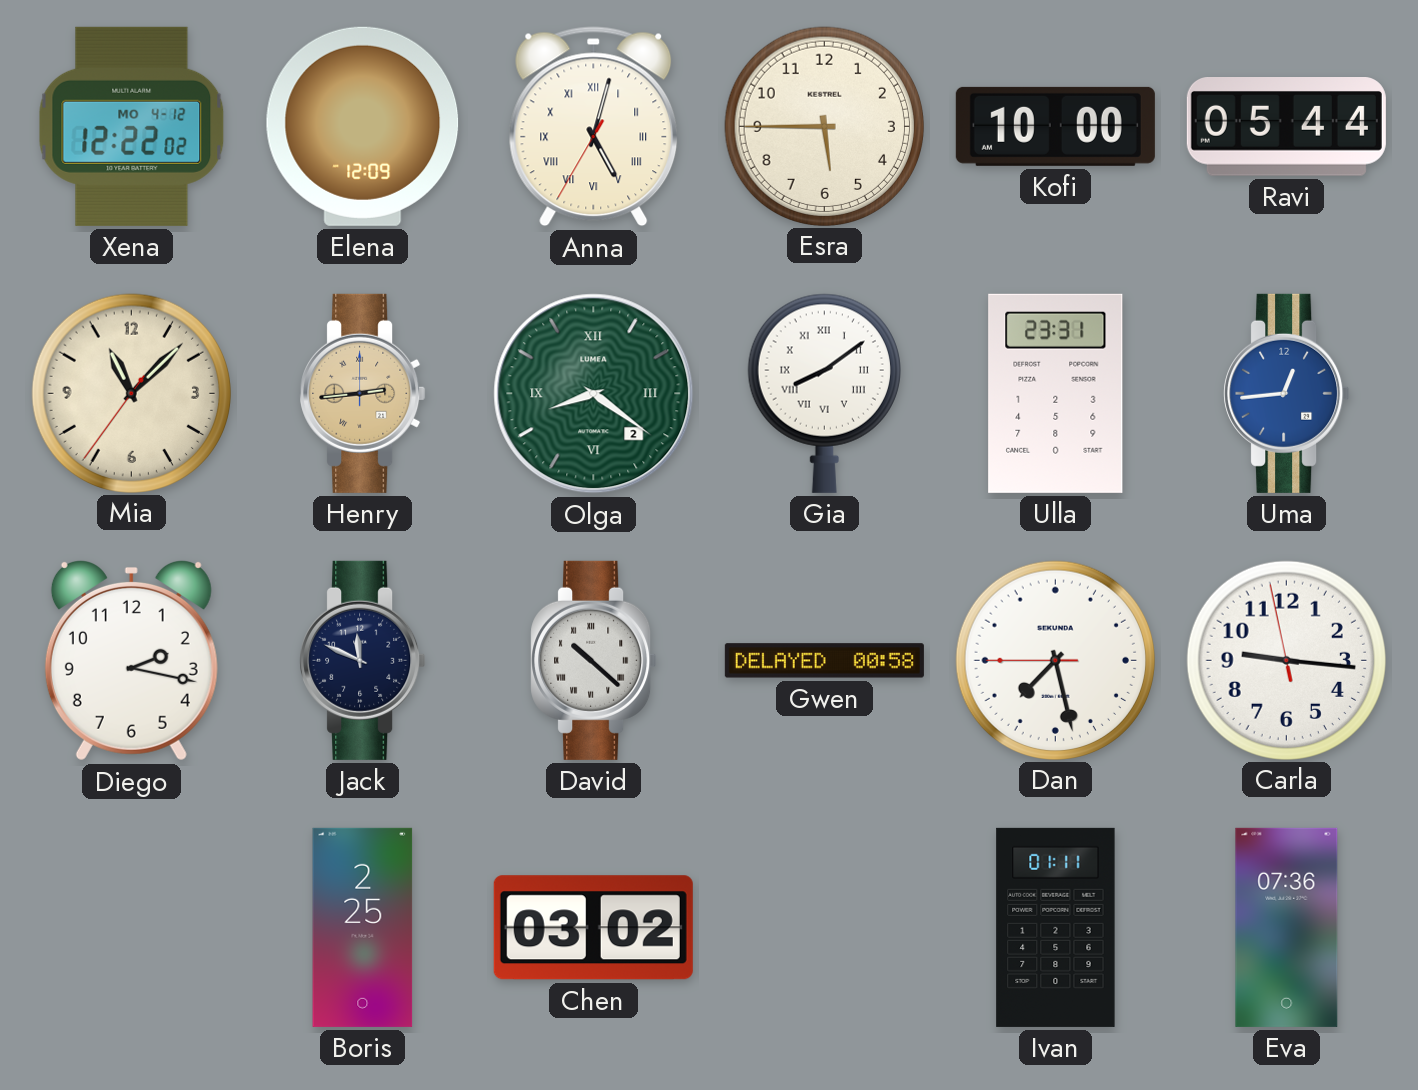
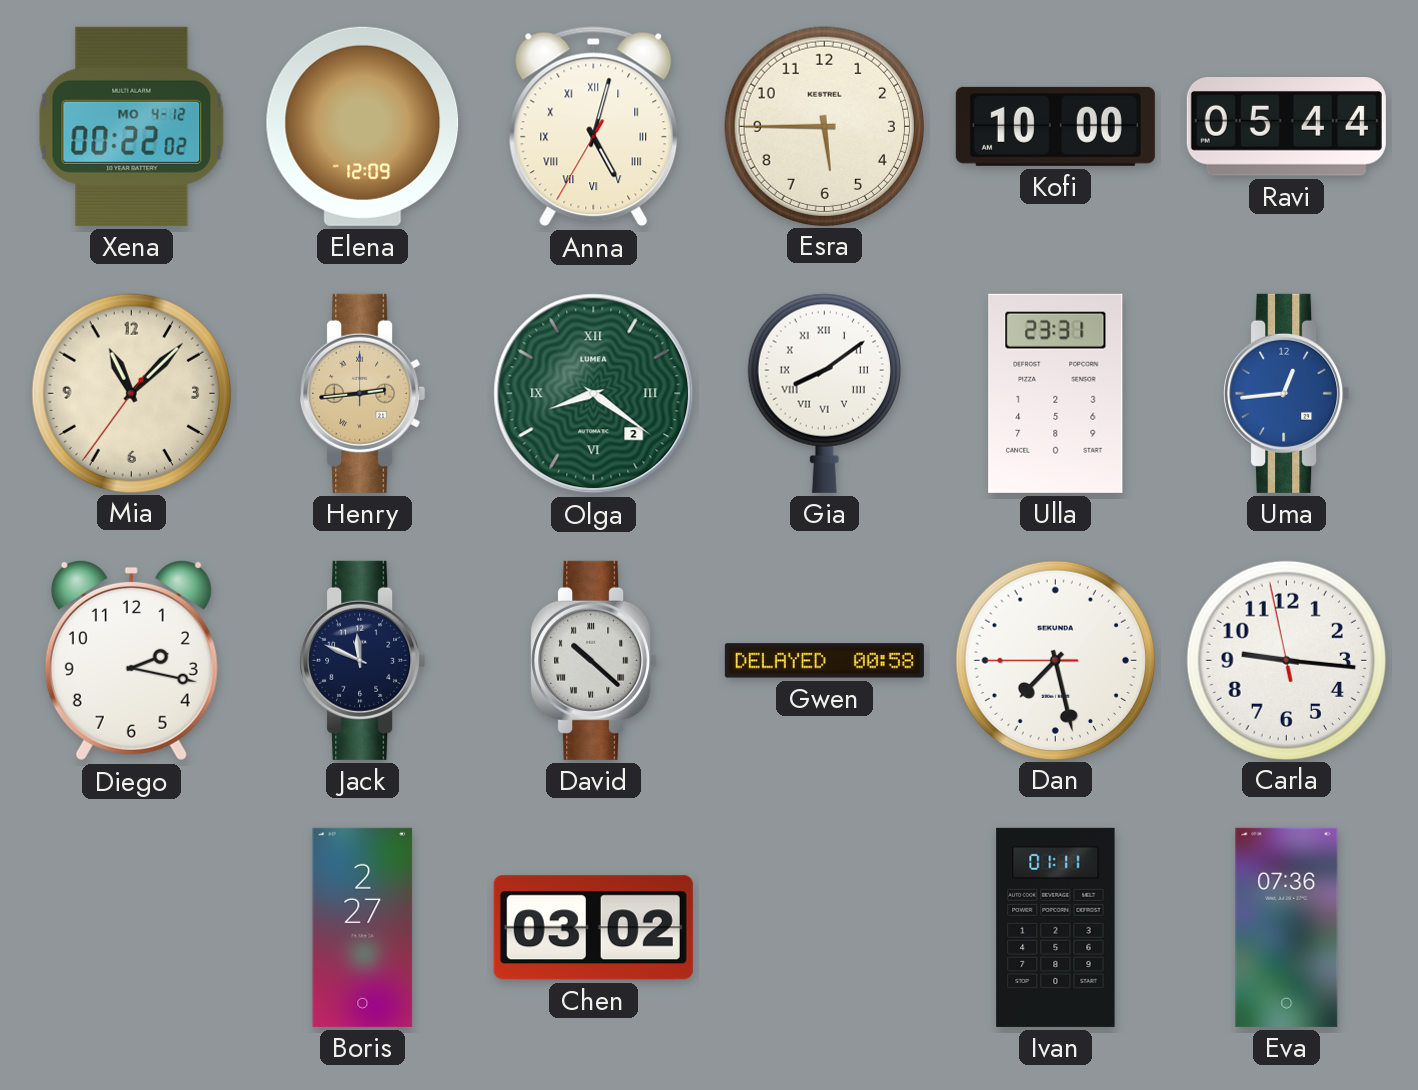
Xena: 12:22 -> 00:22 (132, 126)
Boris: 2:25 -> 2:27 (363, 927)
